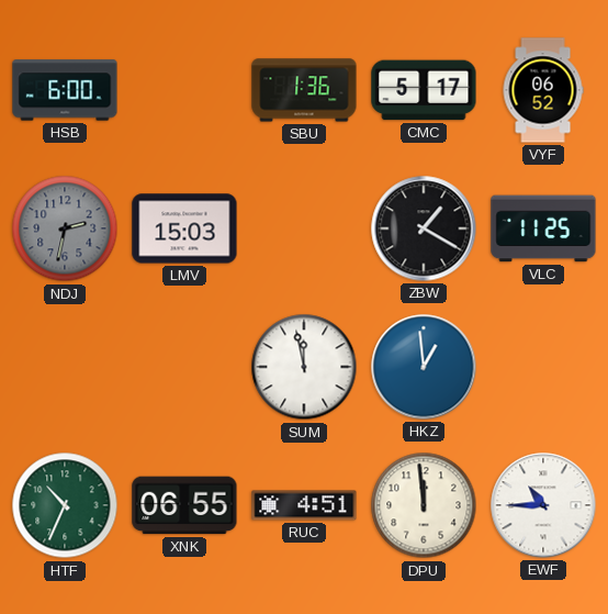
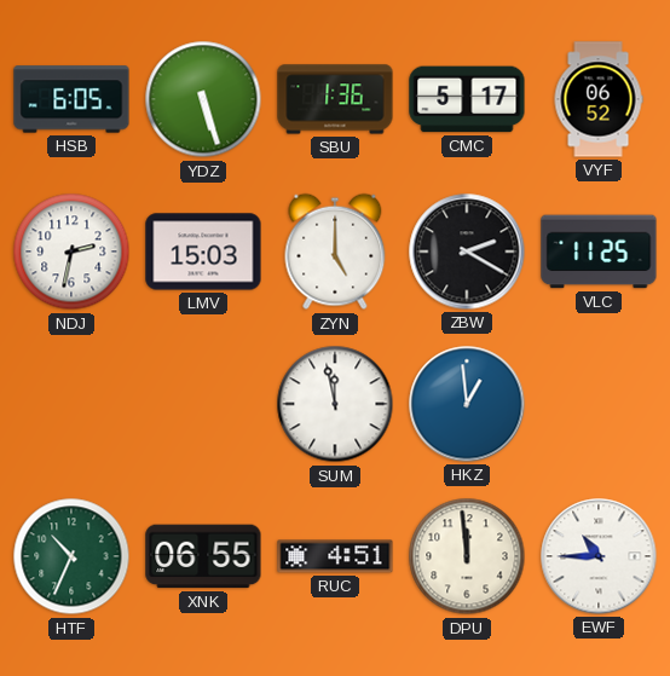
HSB: 6:00 -> 6:05 (71, 99)
YDZ: none -> 5:27 (203, 99)
NDJ dial: grey -> white (71, 252)
ZYN: none -> 5:00 (335, 252)
ZBW: 1:20 -> 2:20 (467, 252)
